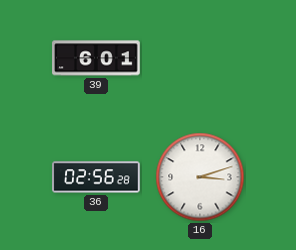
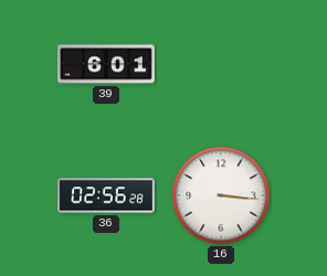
16: 3:12 -> 3:16 (221, 195)
